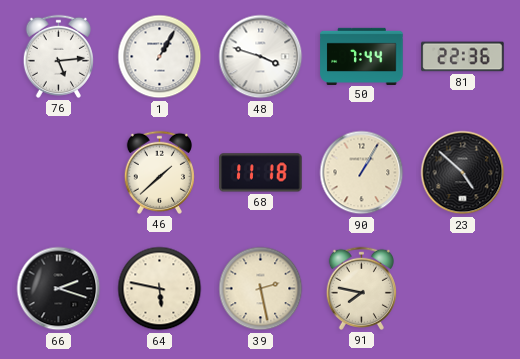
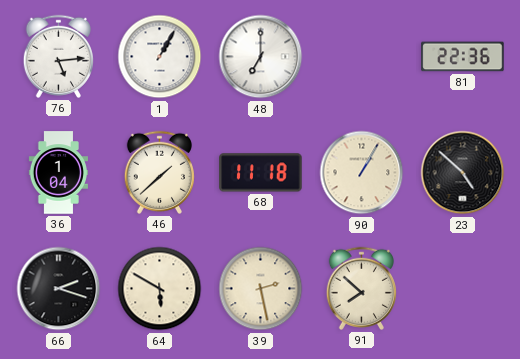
48: 3:48 -> 7:00 (261, 57)
50: 7:44 -> none (362, 56)
36: none -> 1:04 (58, 173)
64: 5:47 -> 5:50 (160, 289)
91: 7:47 -> 7:52 (361, 288)
